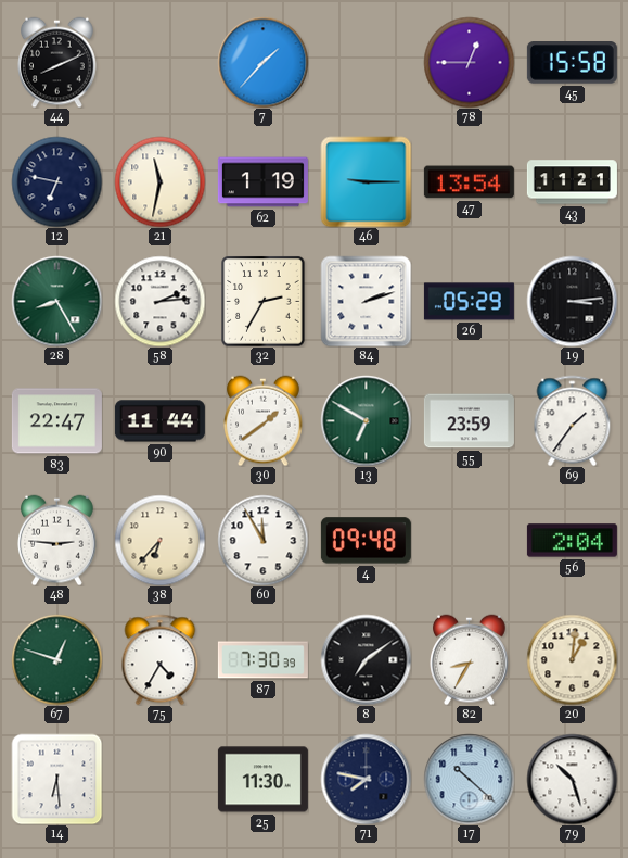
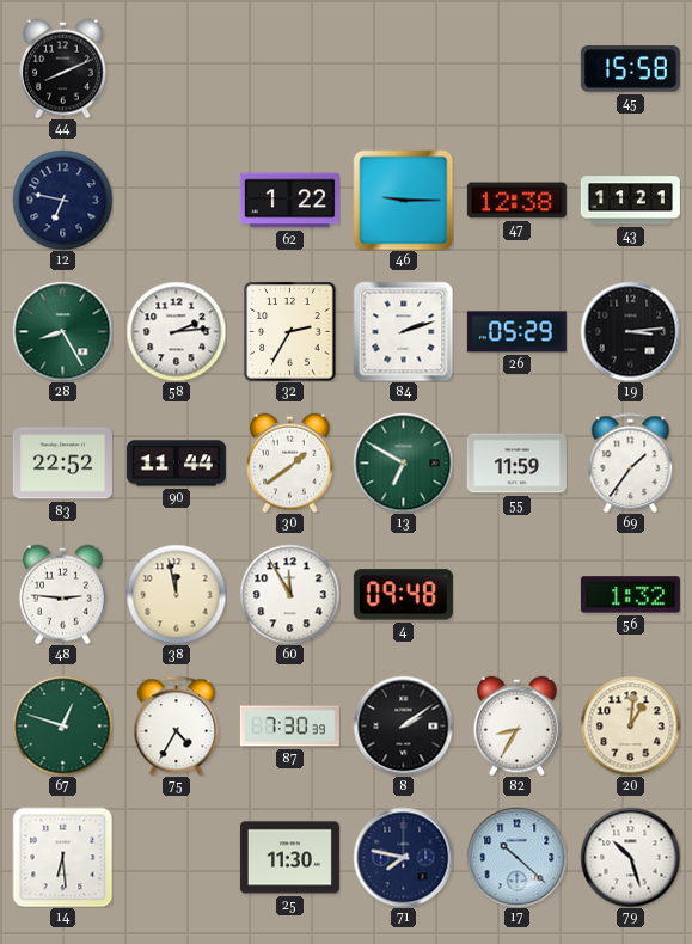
7: 1:37 -> none (262, 62)
78: 12:45 -> none (469, 62)
21: 11:32 -> none (159, 181)
62: 1:19 -> 1:22 (289, 201)
47: 13:54 -> 12:38 (516, 201)
83: 22:47 -> 22:52 (62, 464)
55: 23:59 -> 11:59 (516, 464)
38: 6:37 -> 11:58 (176, 594)
56: 2:04 -> 1:32 (630, 595)
8: 7:09 -> 2:09 (403, 725)
